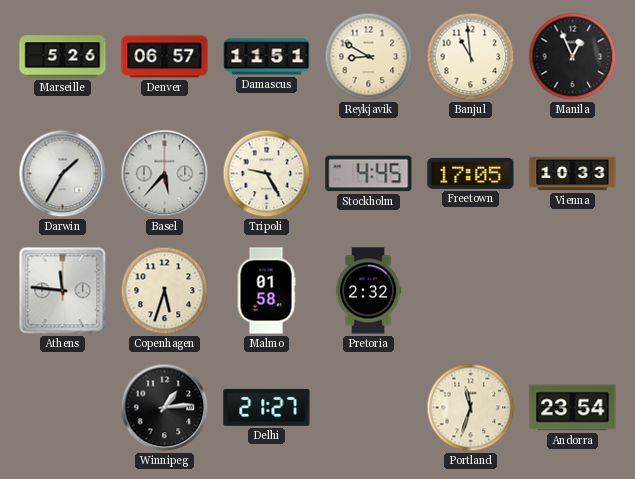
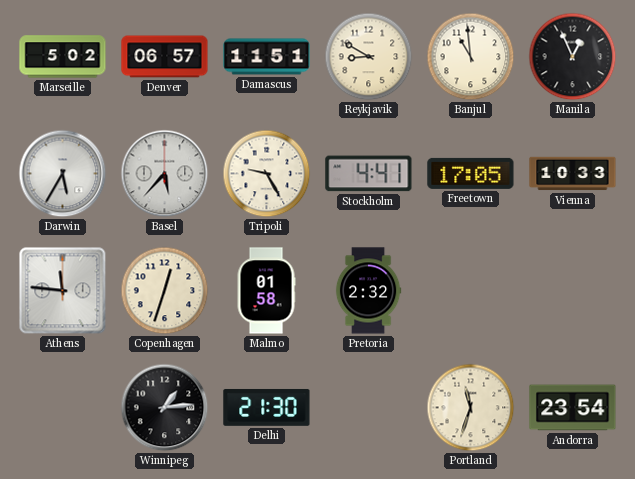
Marseille: 5:26 -> 5:02 (63, 57)
Darwin: 1:35 -> 5:35 (63, 174)
Stockholm: 4:45 -> 4:41 (369, 174)
Copenhagen: 5:33 -> 12:33 (165, 291)
Delhi: 21:27 -> 21:30 (267, 408)
